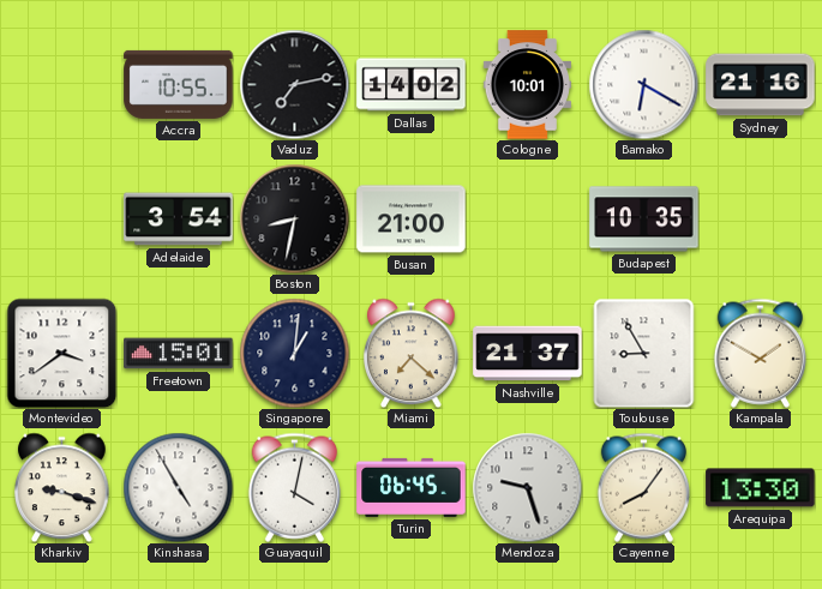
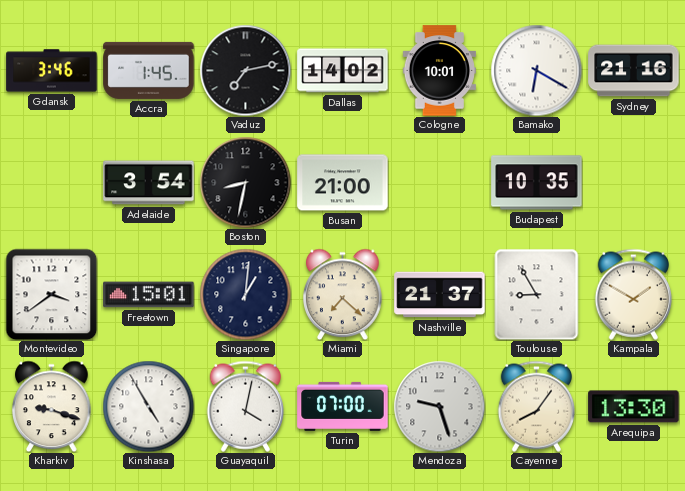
Gdansk: none -> 3:46 (52, 71)
Accra: 10:55 -> 1:45 (149, 70)
Turin: 06:45 -> 07:00 (343, 406)
